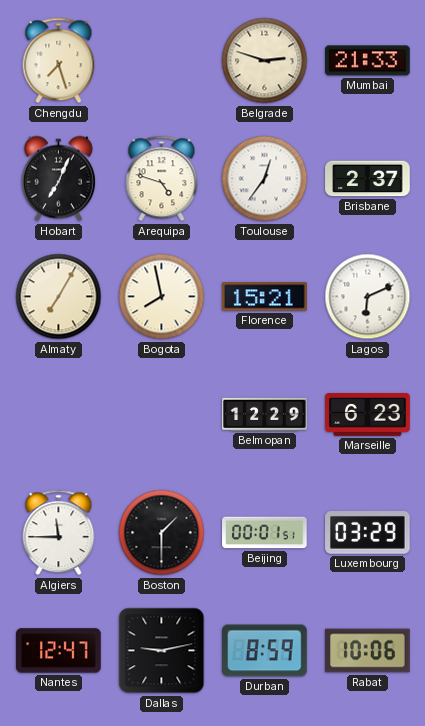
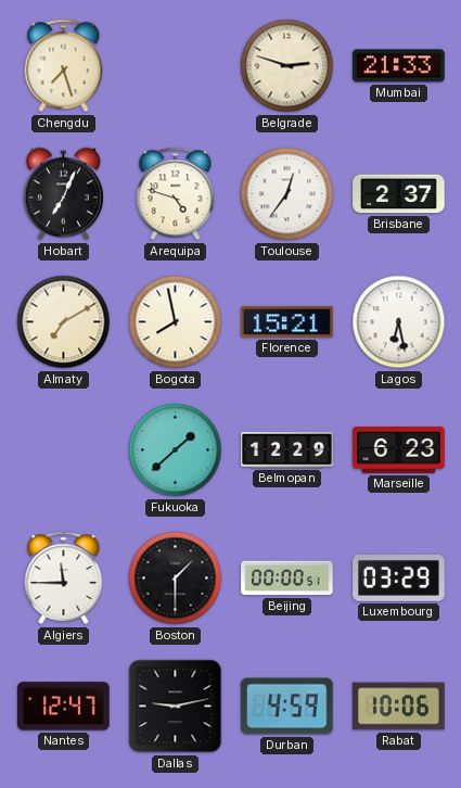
Almaty: 7:05 -> 7:10 (64, 322)
Lagos: 6:11 -> 6:28 (399, 322)
Fukuoka: none -> 1:38 (176, 450)
Beijing: 00:01 -> 00:00 (287, 579)
Durban: 8:59 -> 4:59 (287, 707)
